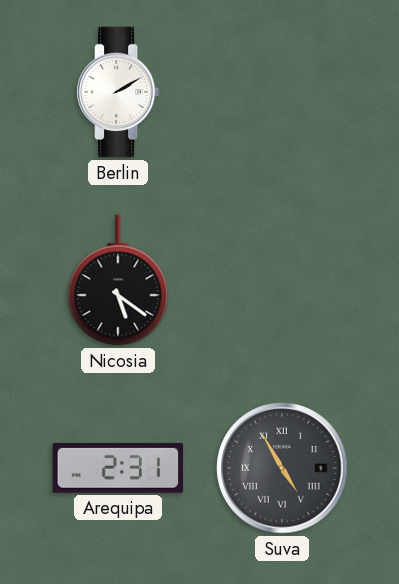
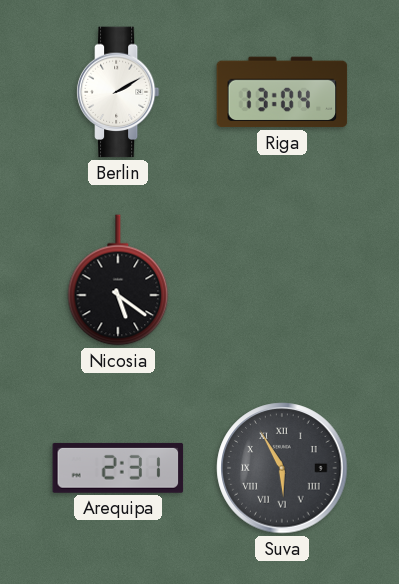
Riga: none -> 13:04 (282, 92)
Suva: 4:55 -> 5:55 (282, 468)
